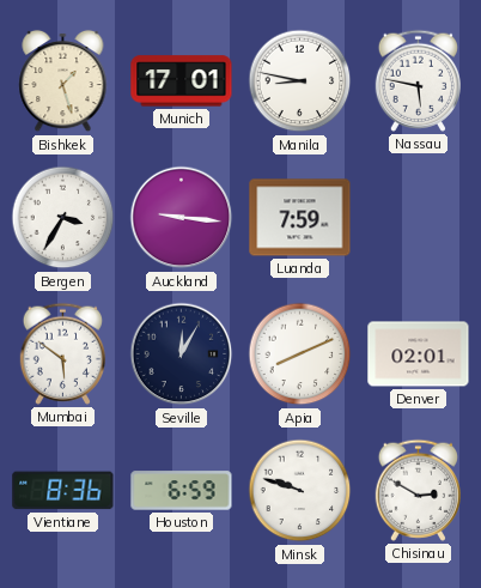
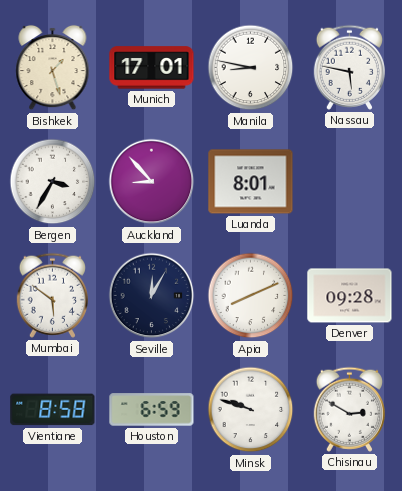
Auckland: 9:16 -> 8:53 (152, 182)
Luanda: 7:59 -> 8:01 (251, 182)
Denver: 02:01 -> 09:28 (350, 296)
Vientiane: 8:36 -> 8:58 (53, 410)
